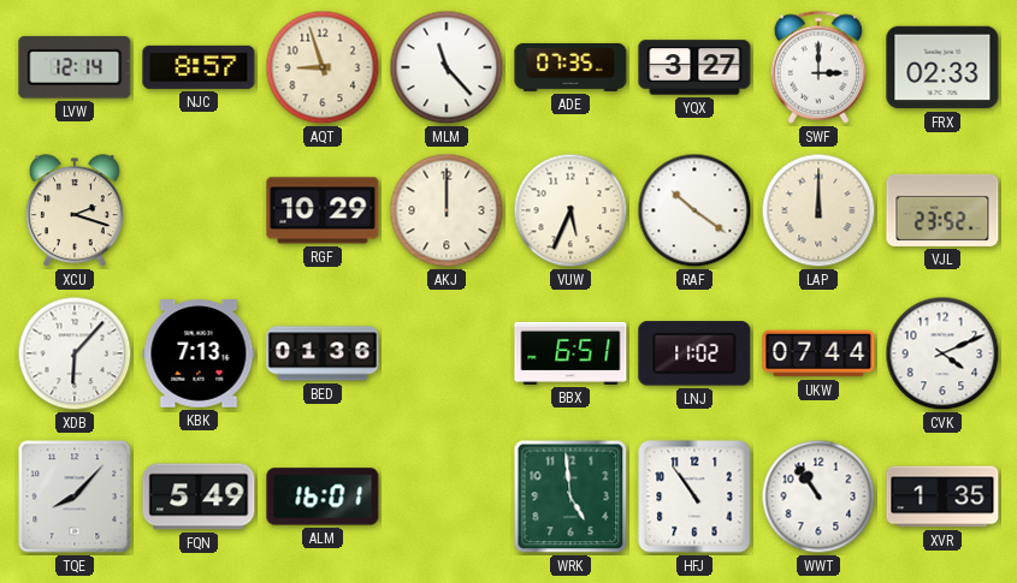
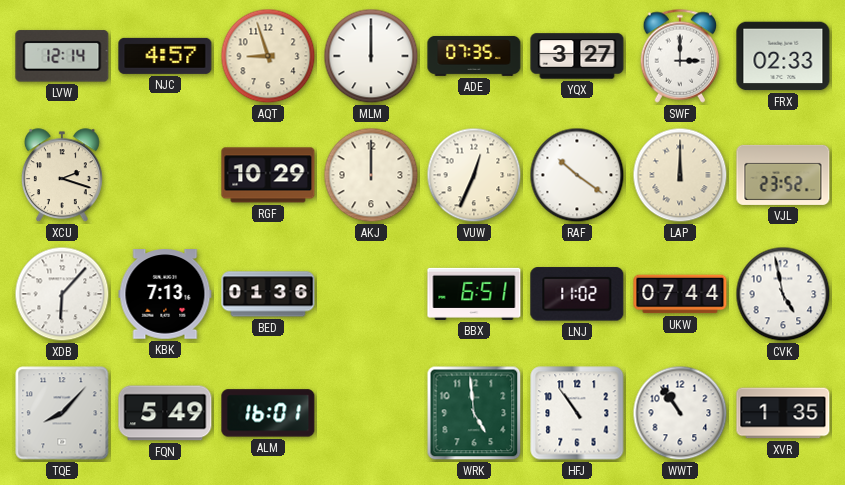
NJC: 8:57 -> 4:57 (165, 56)
MLM: 11:23 -> 12:00 (371, 56)
VUW: 5:34 -> 12:34 (474, 175)
CVK: 4:11 -> 4:58 (783, 294)
